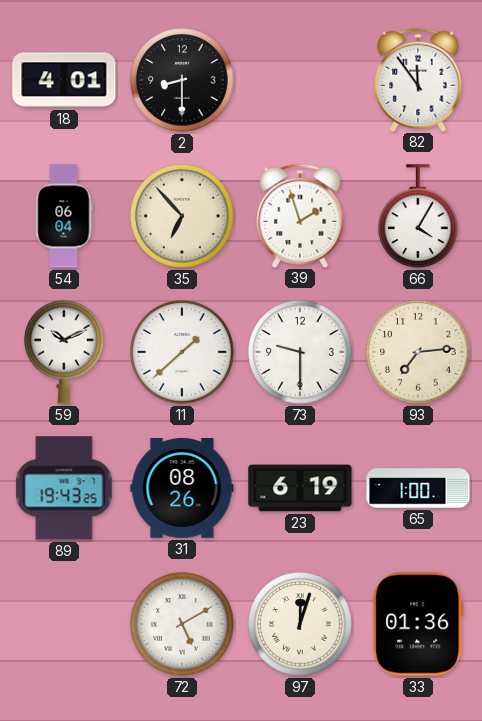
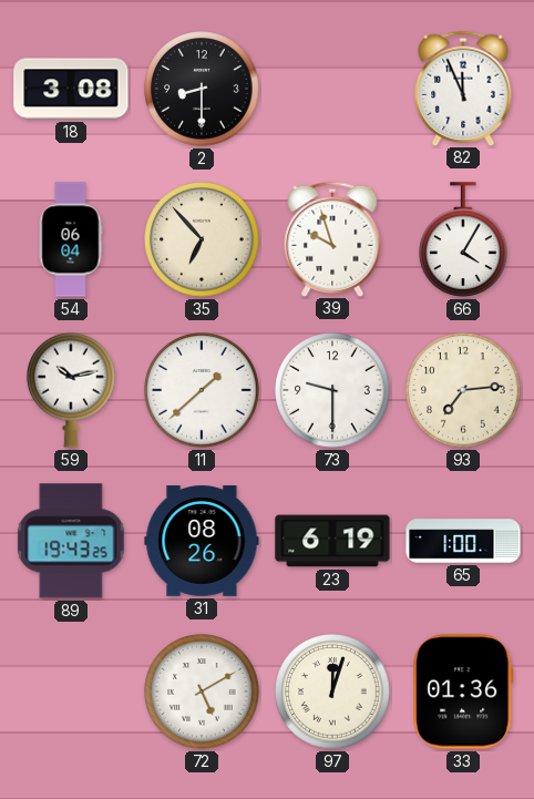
18: 4:01 -> 3:08 (71, 89)
82: 11:54 -> 11:56 (463, 88)
39: 1:57 -> 9:57 (332, 238)
59: 10:11 -> 10:13 (72, 390)
